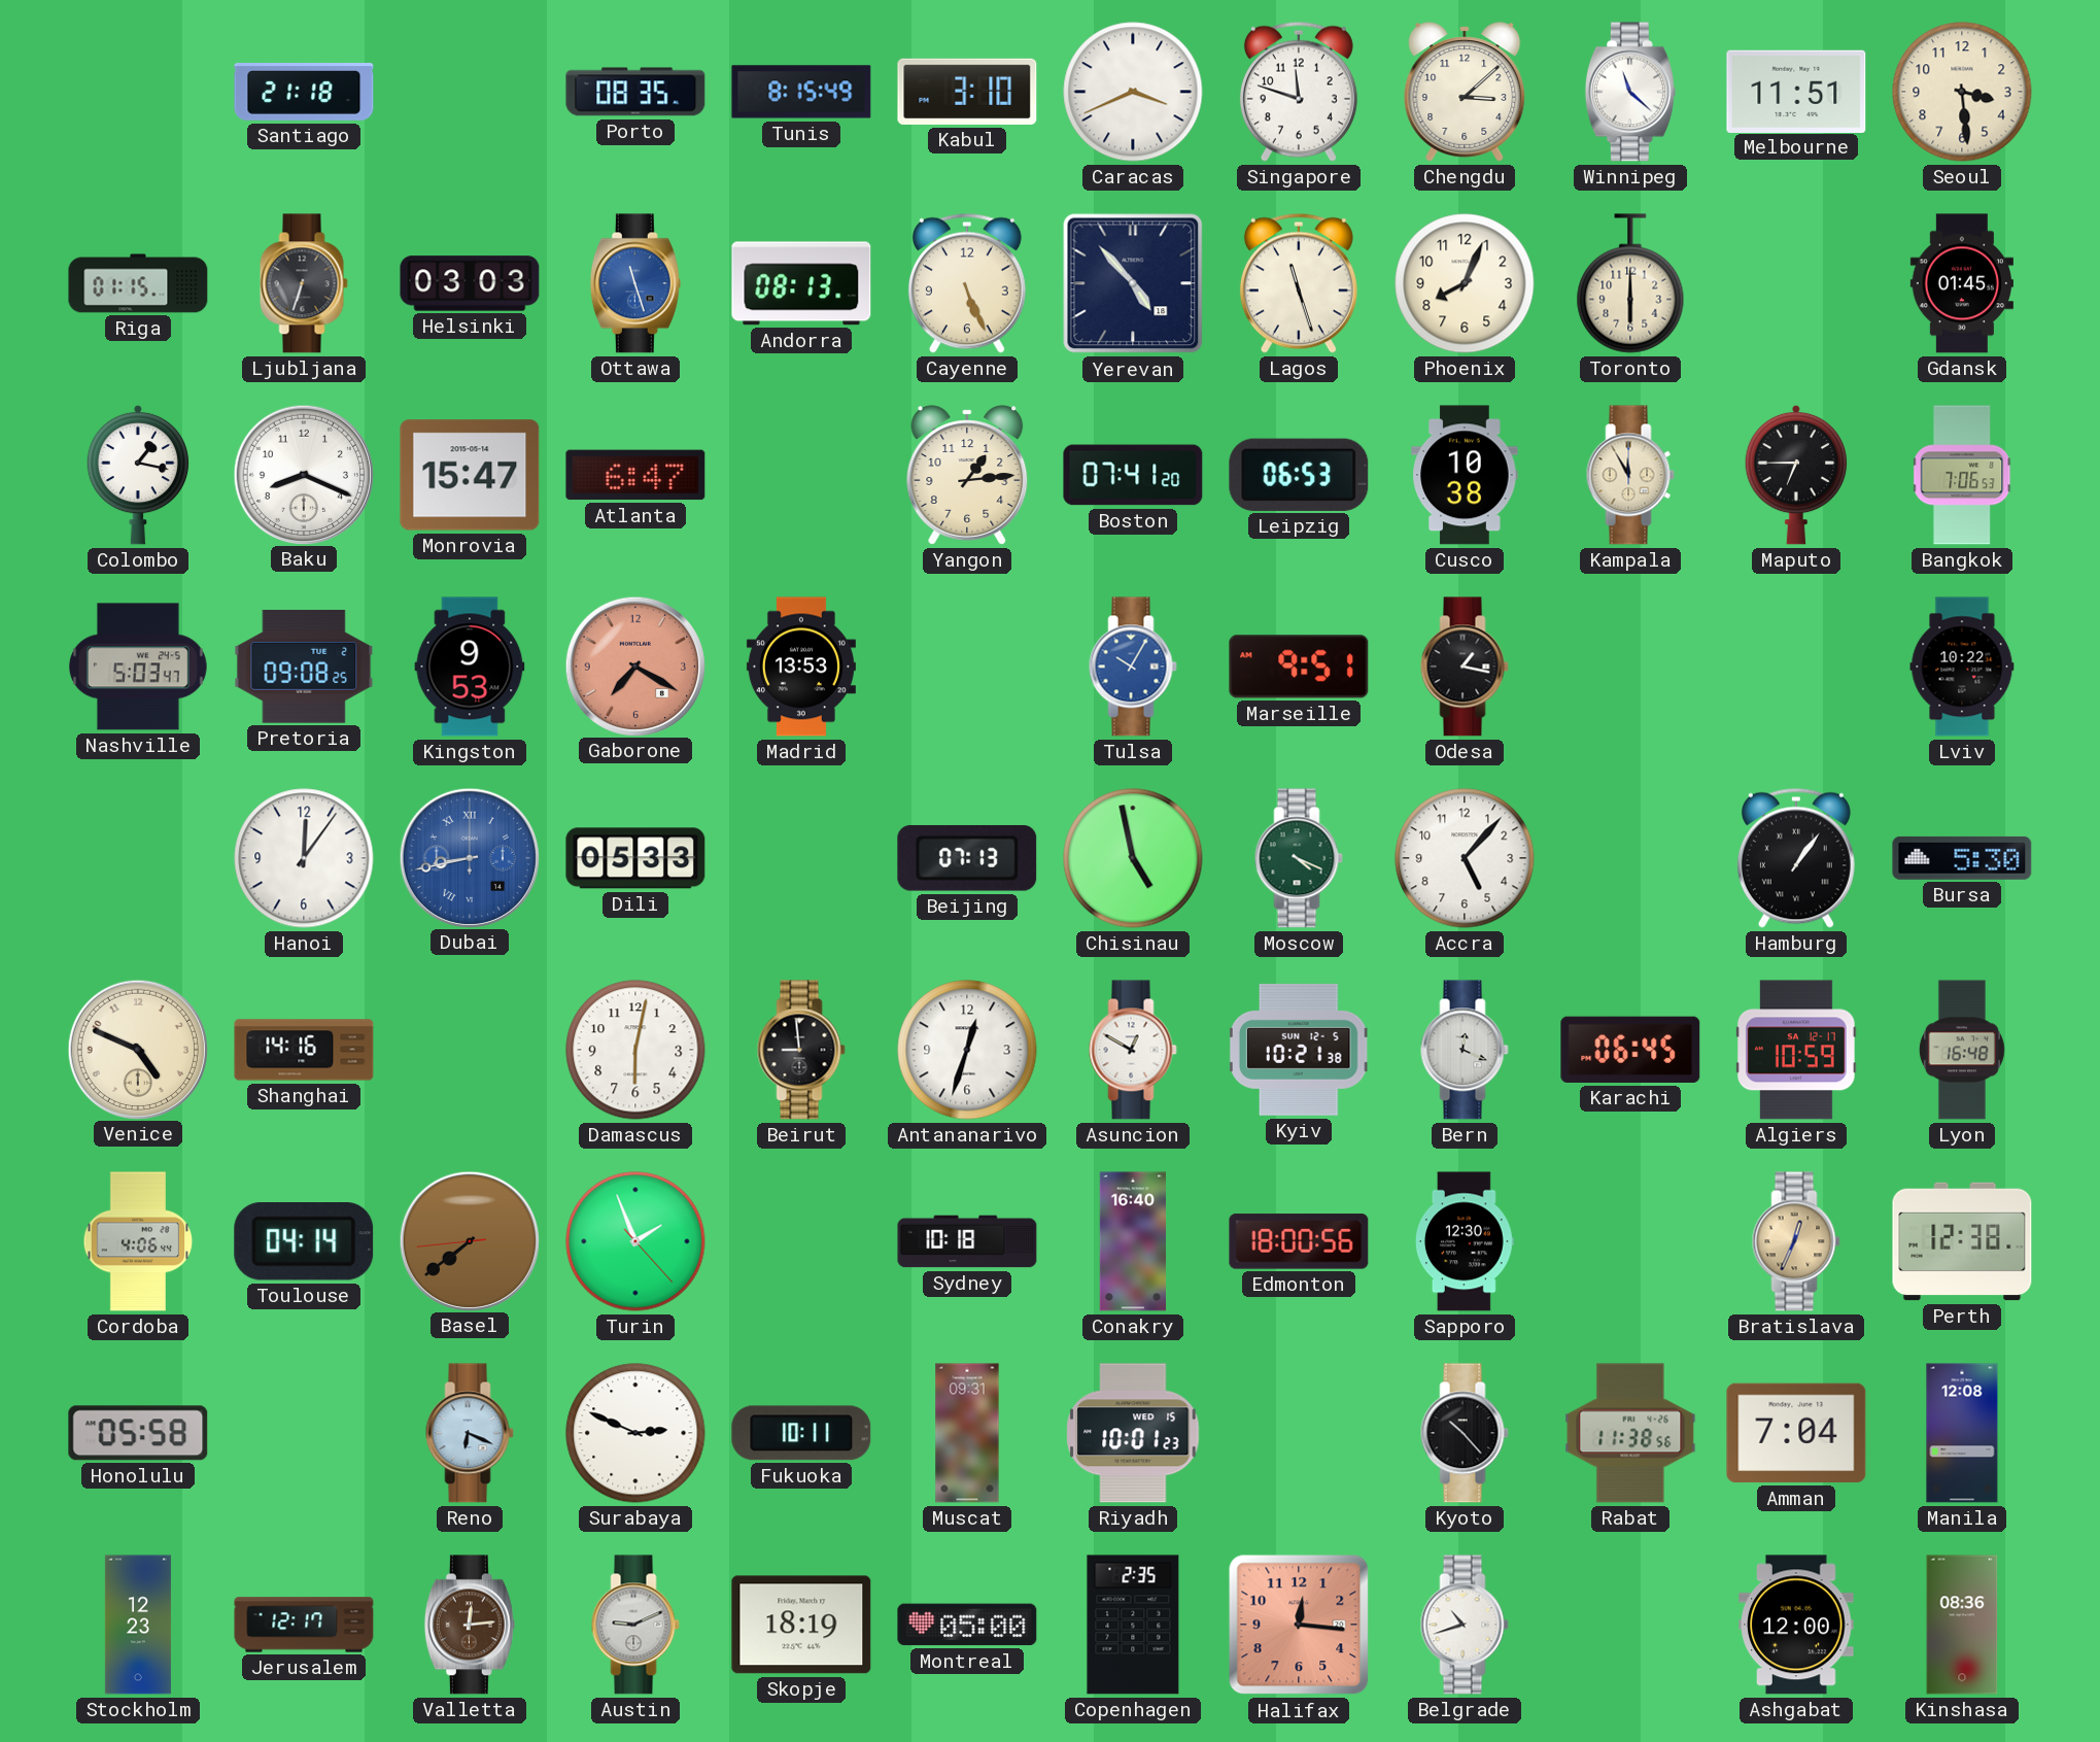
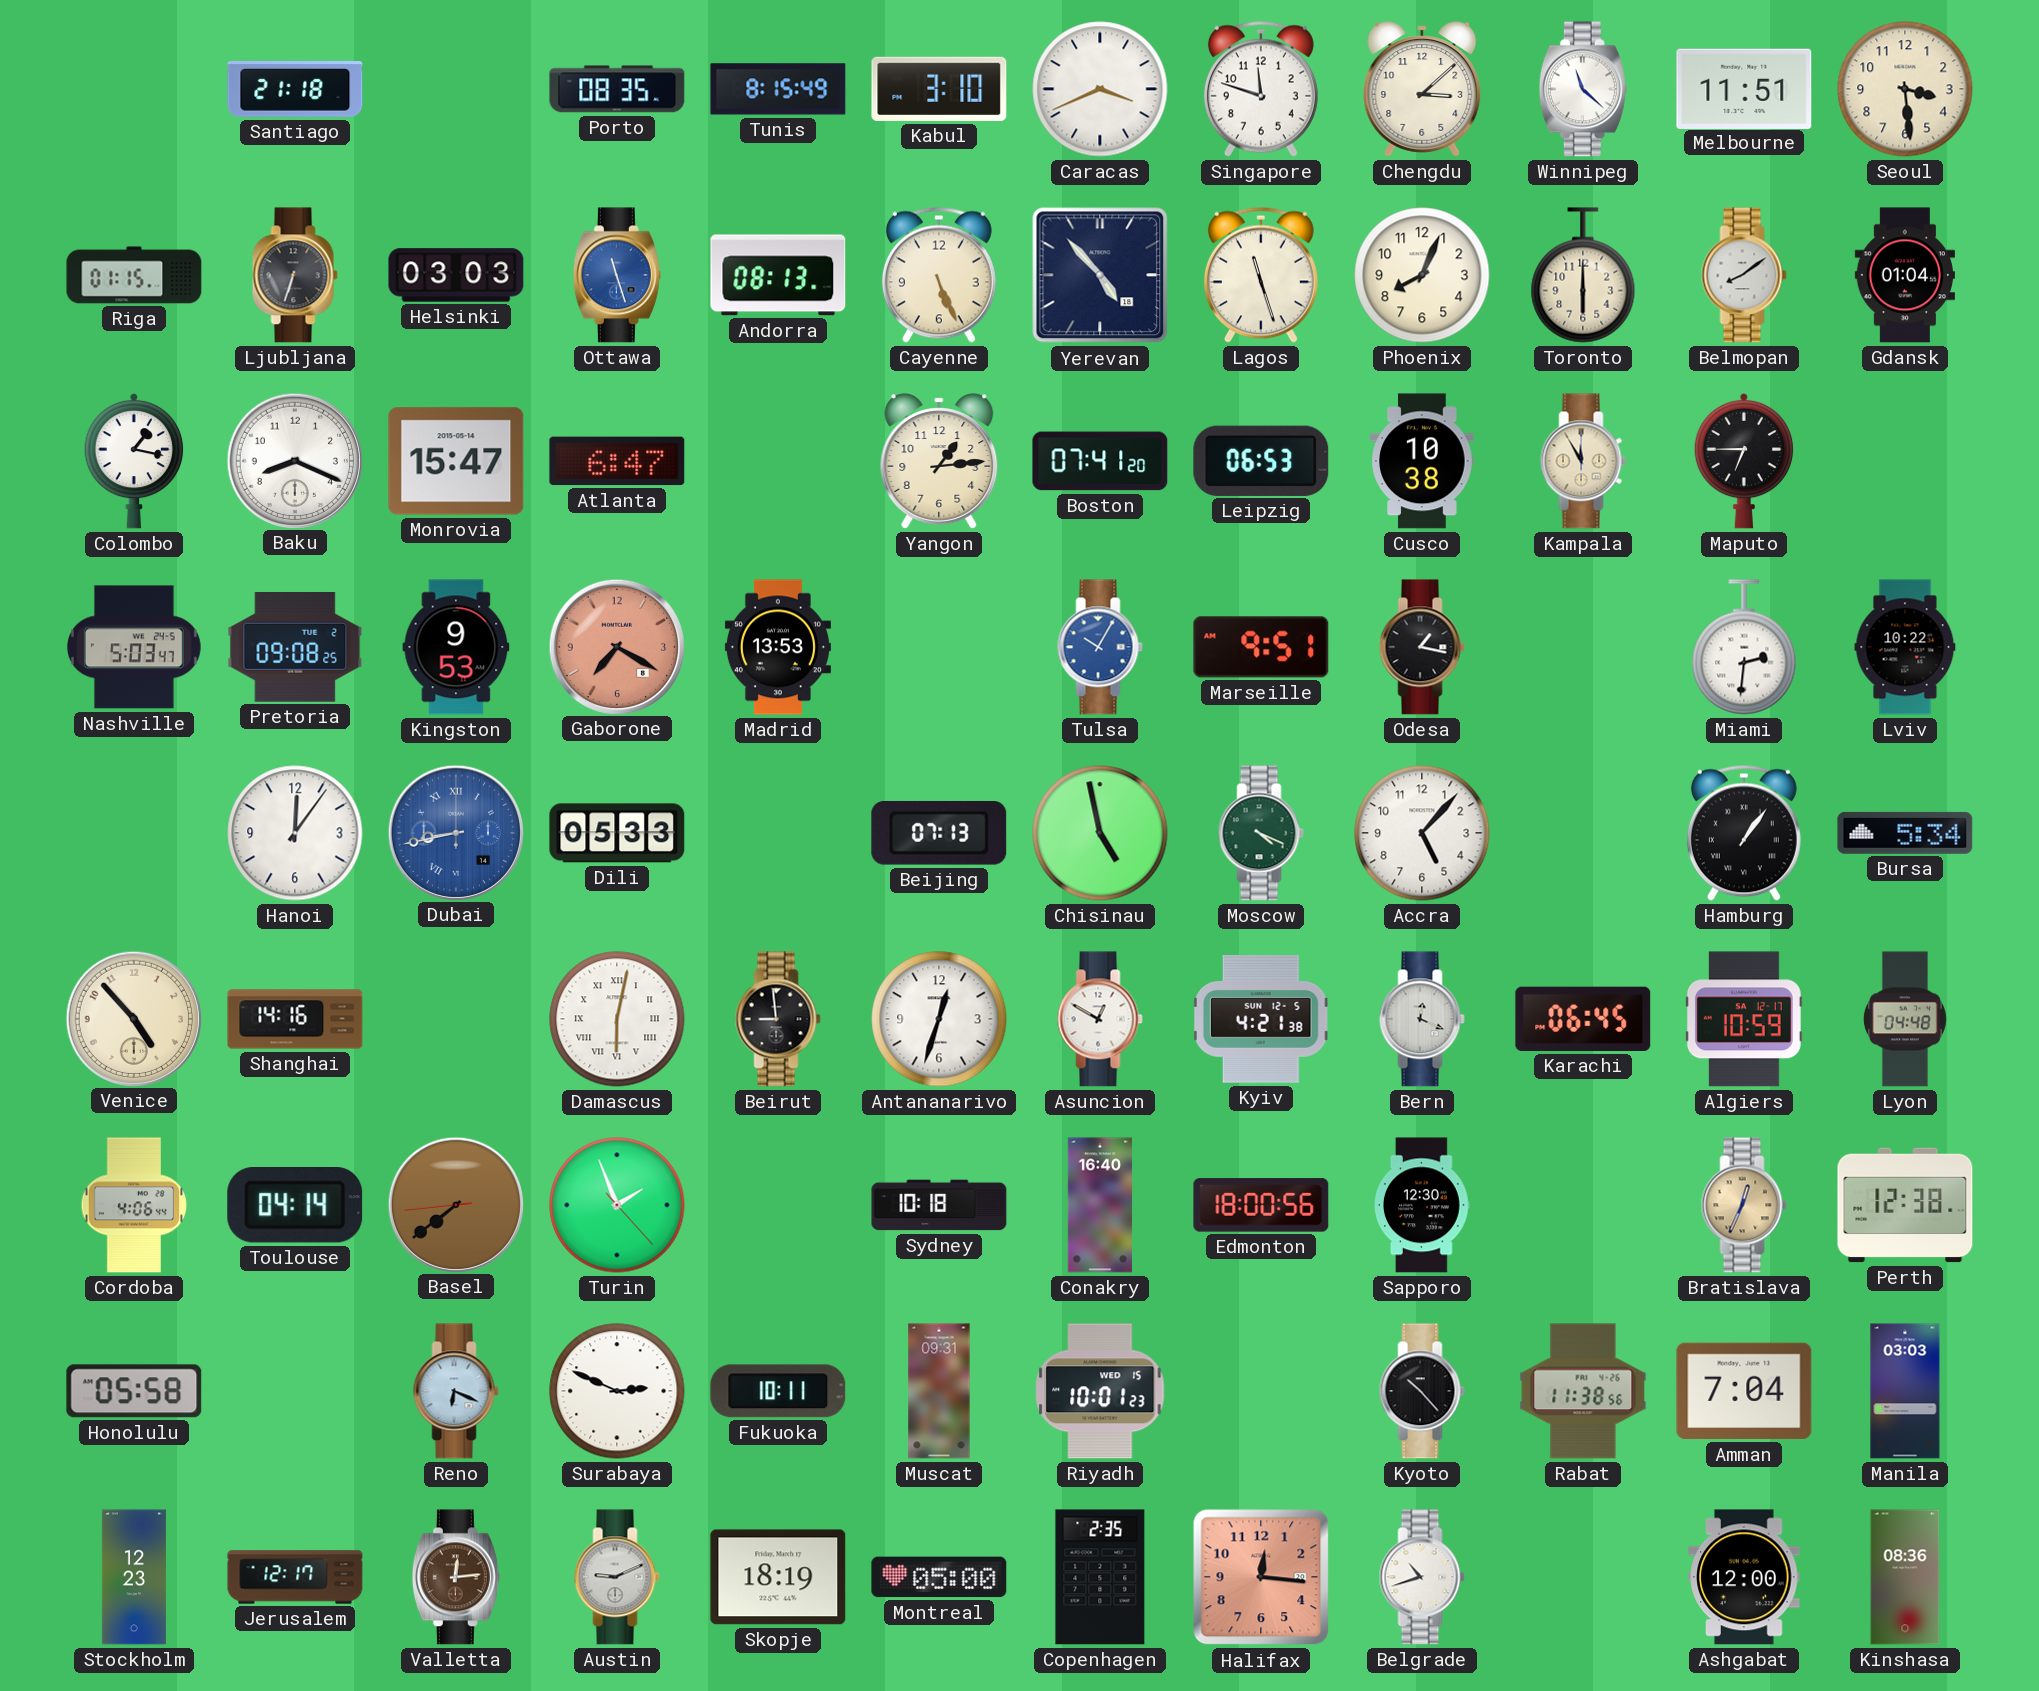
Belmopan: none -> 8:09 (1744, 275)
Gdansk: 01:45 -> 01:04 (1905, 275)
Bangkok: 7:06 -> none (1963, 475)
Miami: none -> 2:31 (1744, 647)
Bursa: 5:30 -> 5:34 (1905, 833)
Venice: 4:49 -> 4:53 (133, 1018)
Damascus numerals: Arabic -> Roman (617, 1019)
Kyiv: 10:21 -> 4:21 (1261, 1019)
Lyon: 16:48 -> 04:48 (1905, 1019)
Manila: 12:08 -> 03:03 (1905, 1391)
